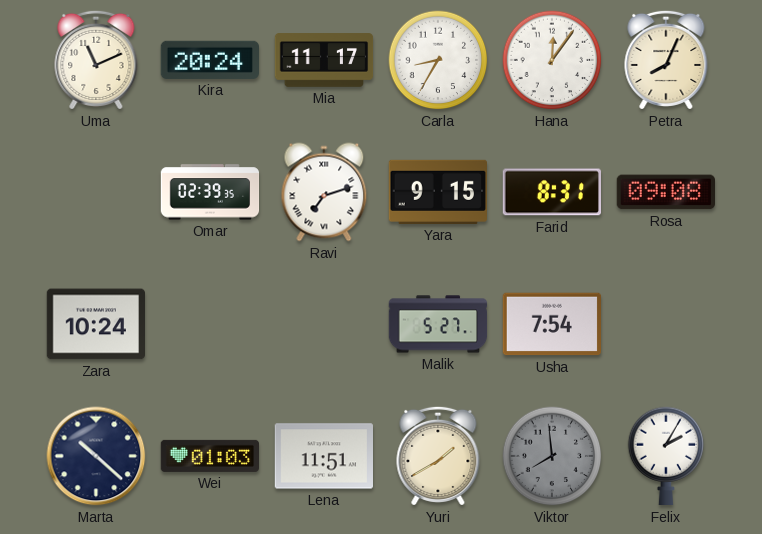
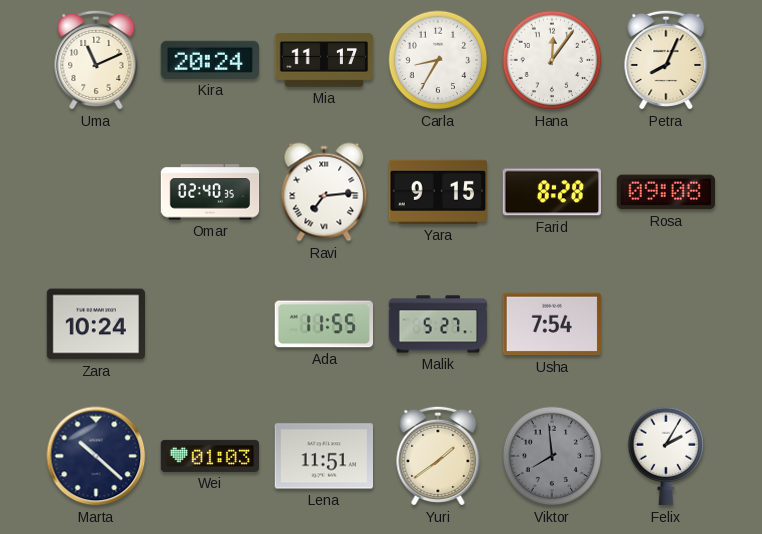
Omar: 02:39 -> 02:40 (210, 192)
Ravi: 7:12 -> 7:14 (324, 192)
Farid: 8:31 -> 8:28 (551, 192)
Ada: none -> 11:55 (323, 324)
Yuri: 1:40 -> 1:39 (438, 456)
